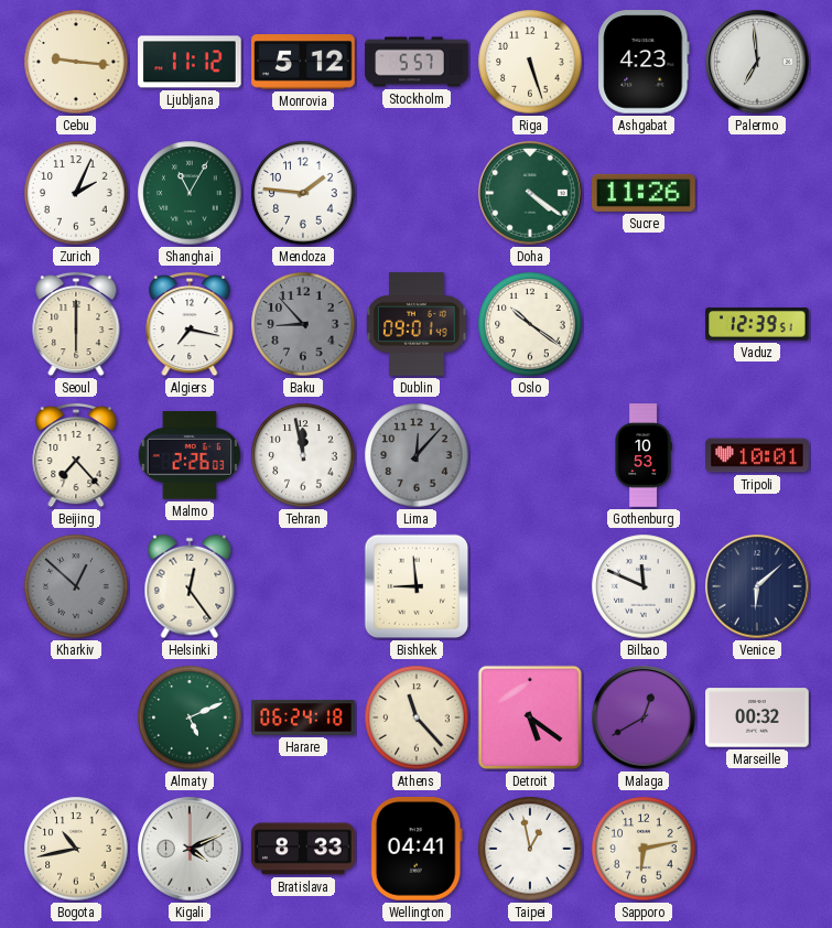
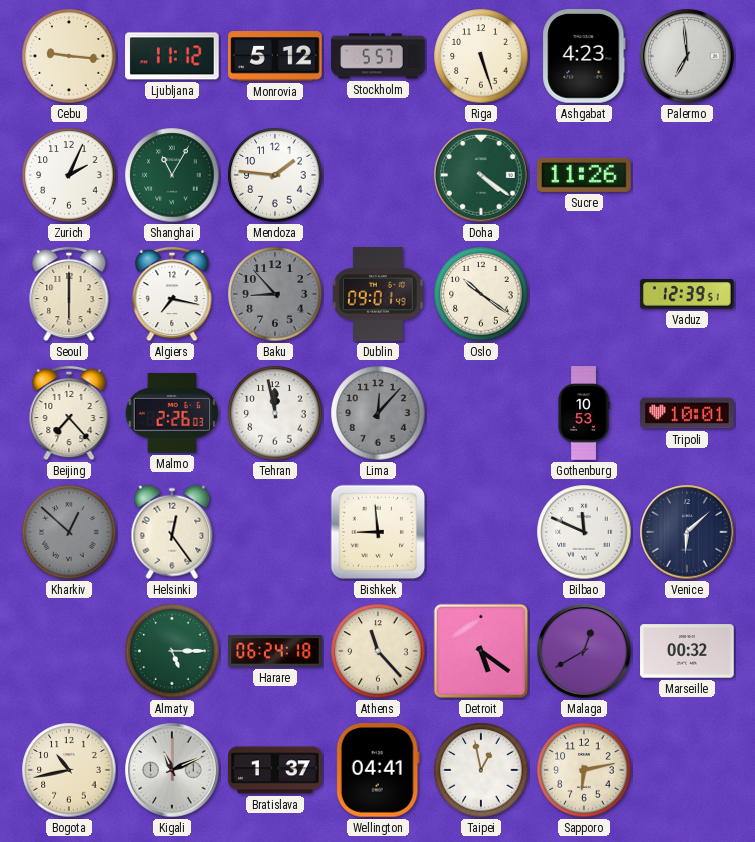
Almaty: 5:11 -> 5:15 (172, 651)
Kigali: 4:11 -> 11:11 (172, 770)
Bratislava: 8:33 -> 1:37 (275, 770)
